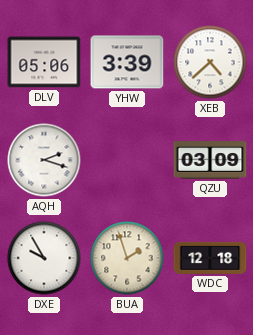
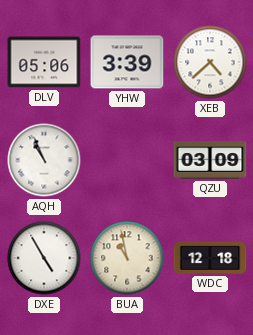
AQH: 2:18 -> 10:56 (44, 160)
DXE: 9:55 -> 4:55 (44, 258)
BUA: 1:57 -> 10:58 (127, 258)
